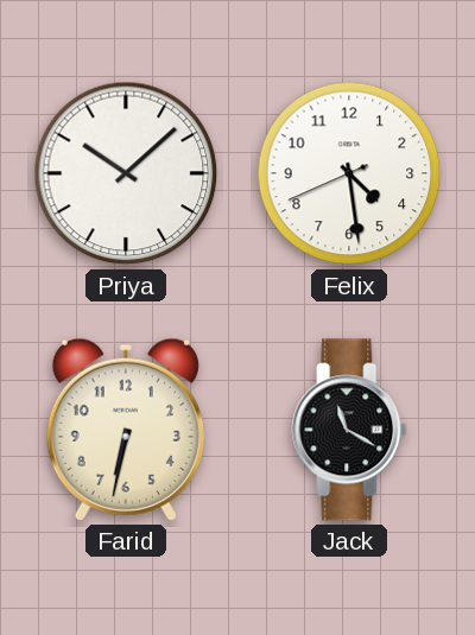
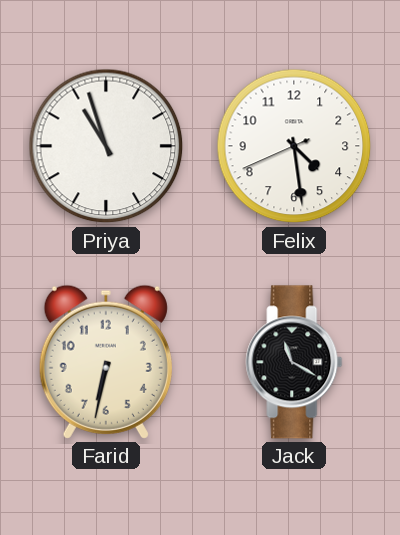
Priya: 10:08 -> 10:57 (106, 146)
